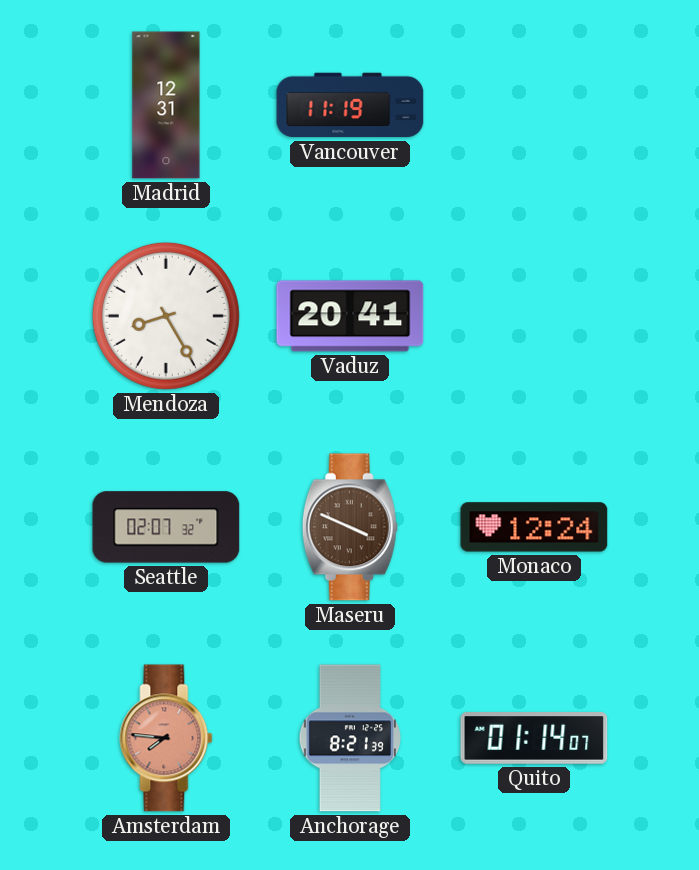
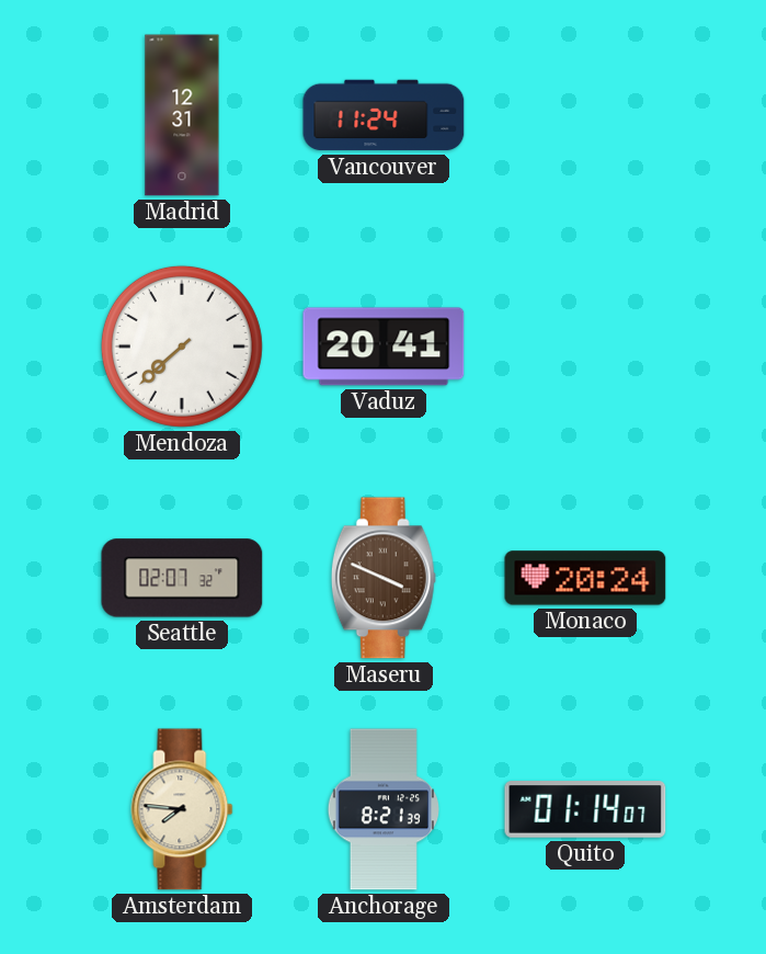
Vancouver: 11:19 -> 11:24 (384, 115)
Mendoza: 8:25 -> 7:38 (182, 347)
Monaco: 12:24 -> 20:24 (585, 578)
Amsterdam dial: salmon -> cream (182, 809)
